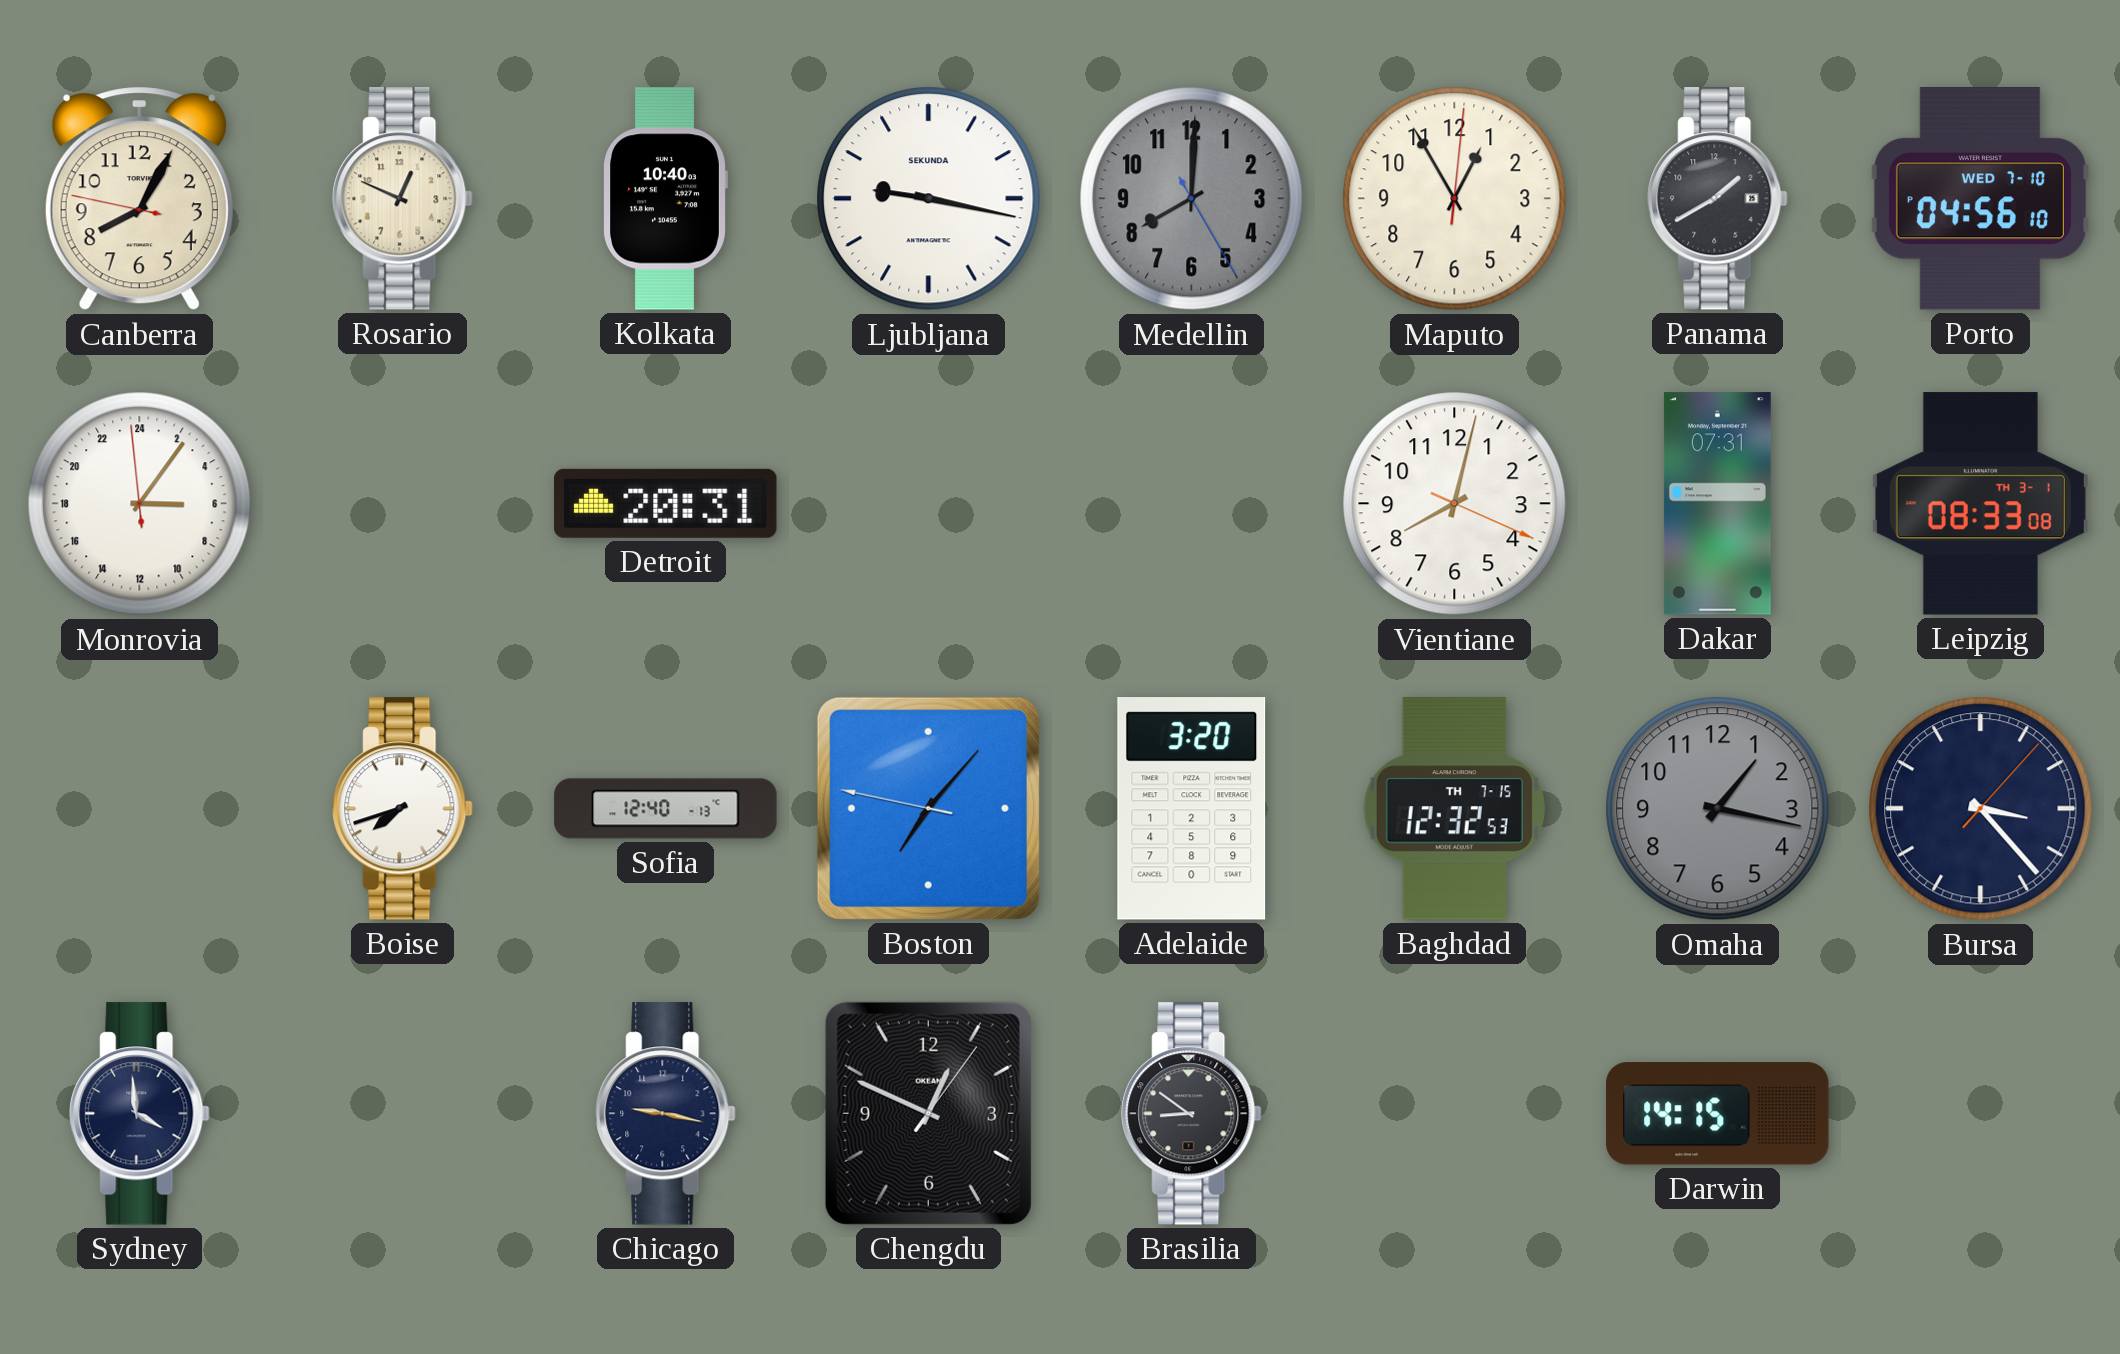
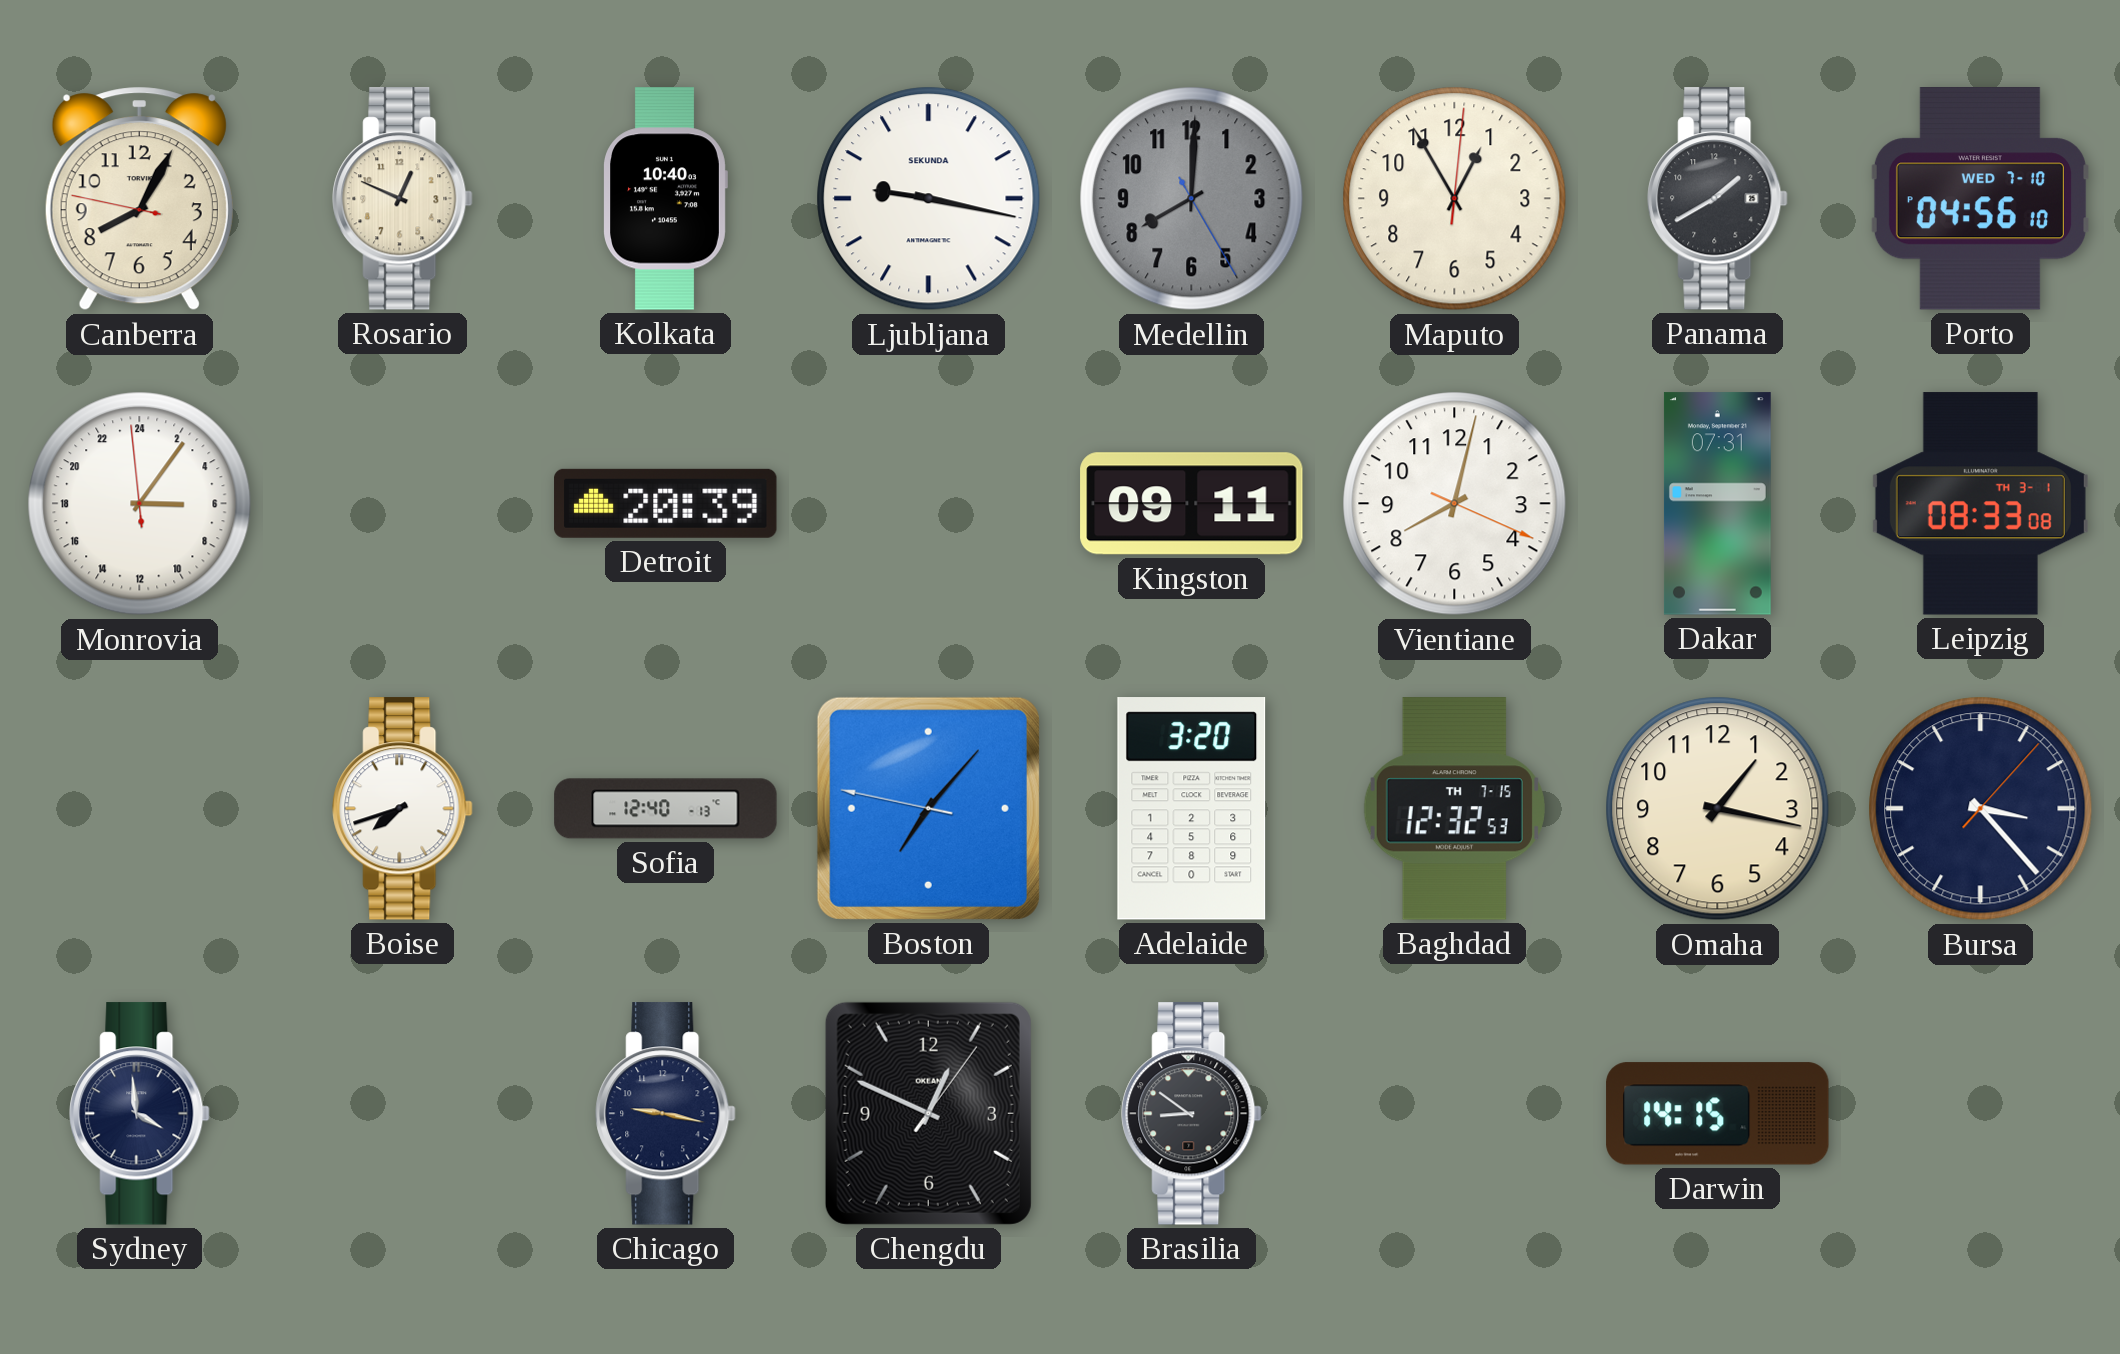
Detroit: 20:31 -> 20:39 (666, 503)
Kingston: none -> 09:11 (1192, 504)
Omaha dial: grey -> cream (1718, 809)
